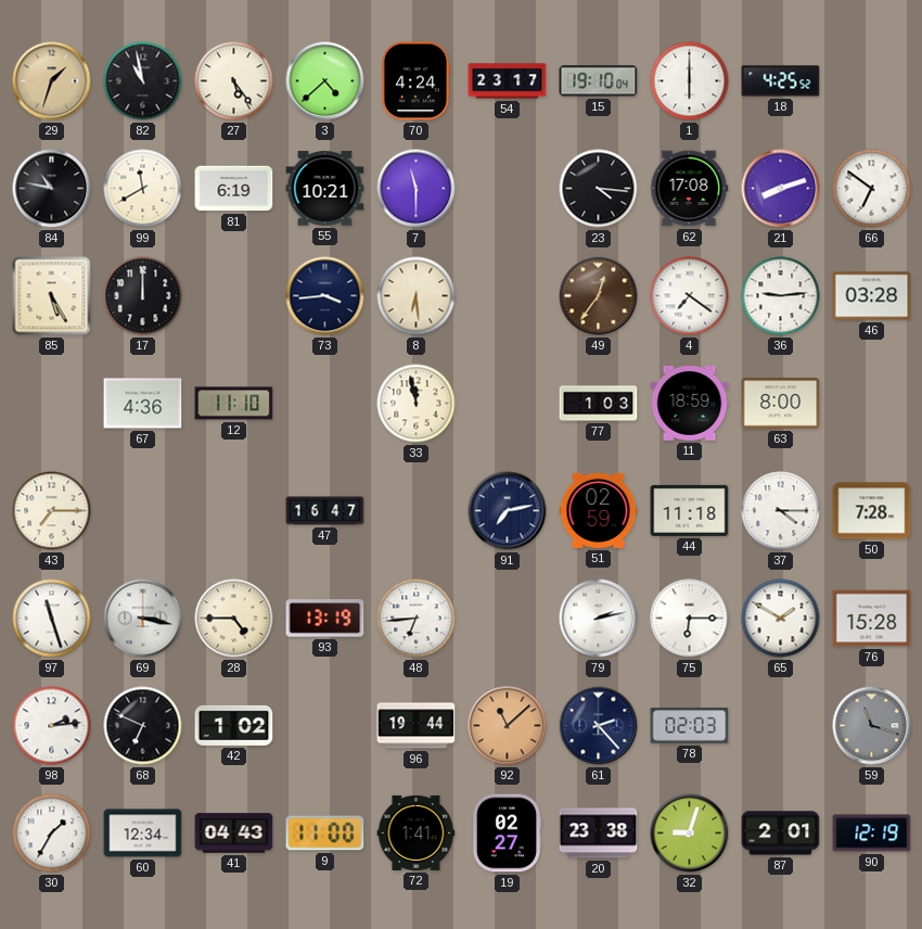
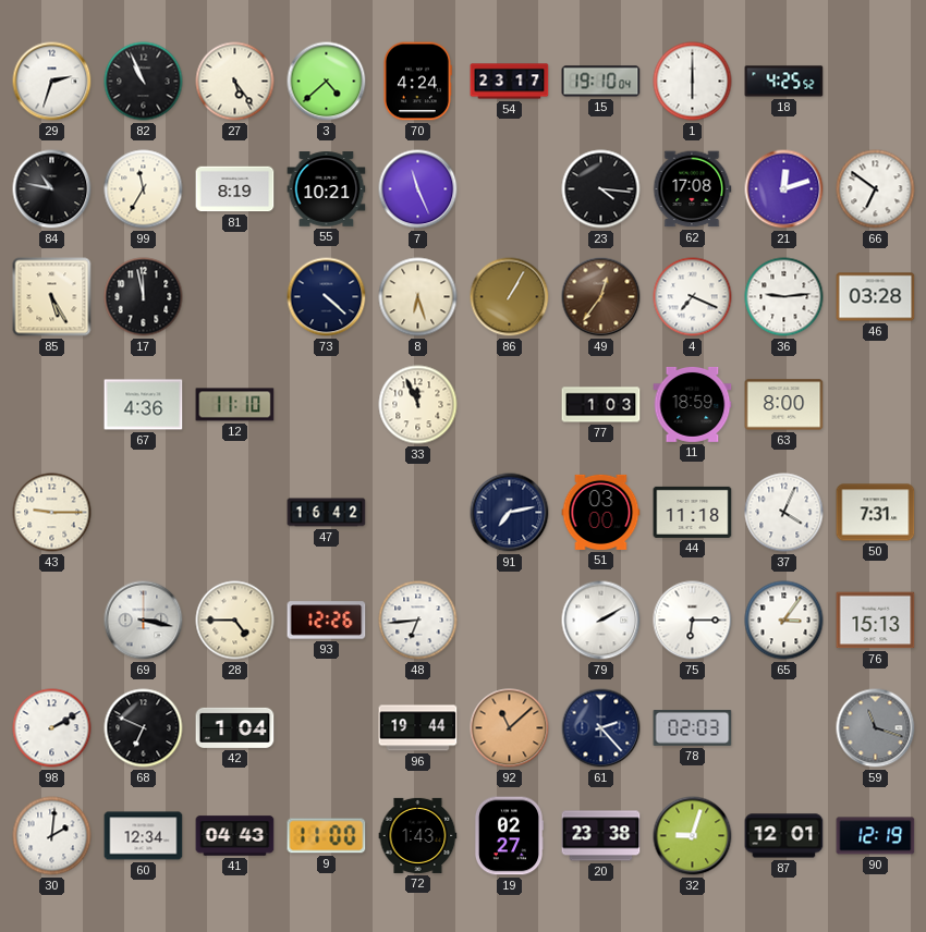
29: 1:33 -> 2:33 (52, 82)
29 dial: champagne -> white (52, 82)
82: 10:58 -> 10:56 (144, 82)
99: 11:40 -> 11:35 (144, 189)
81: 6:19 -> 8:19 (235, 189)
7: 11:30 -> 11:26 (418, 189)
21: 8:12 -> 12:12 (784, 189)
17: 12:00 -> 11:58 (144, 297)
73: 3:44 -> 4:22 (327, 297)
8: 6:29 -> 6:27 (418, 297)
86: none -> 1:05 (510, 297)
4: 7:21 -> 7:19 (693, 297)
33: 11:58 -> 11:56 (418, 405)
43: 7:15 -> 9:15 (52, 513)
47: 16:47 -> 16:42 (327, 513)
51: 02:59 -> 03:00 (601, 512)
37: 4:15 -> 4:04 (784, 513)
50: 7:28 -> 7:31 (876, 513)
97: 11:27 -> none (52, 619)
93: 13:19 -> 12:26 (327, 621)
79: 2:13 -> 2:10 (601, 621)
65: 1:50 -> 3:06 (784, 621)
76: 15:28 -> 15:13 (876, 621)
98: 2:14 -> 2:10 (52, 728)
42: 1:02 -> 1:04 (235, 727)
30: 1:35 -> 2:01 (52, 836)
72: 1:41 -> 1:43 (418, 835)
87: 2:01 -> 12:01 (784, 836)
